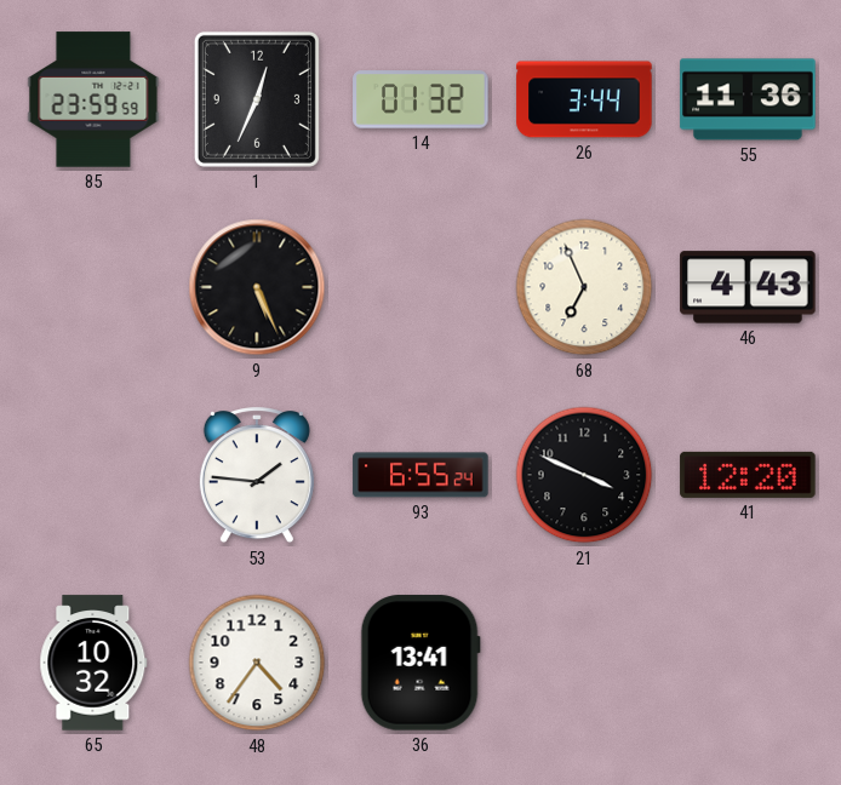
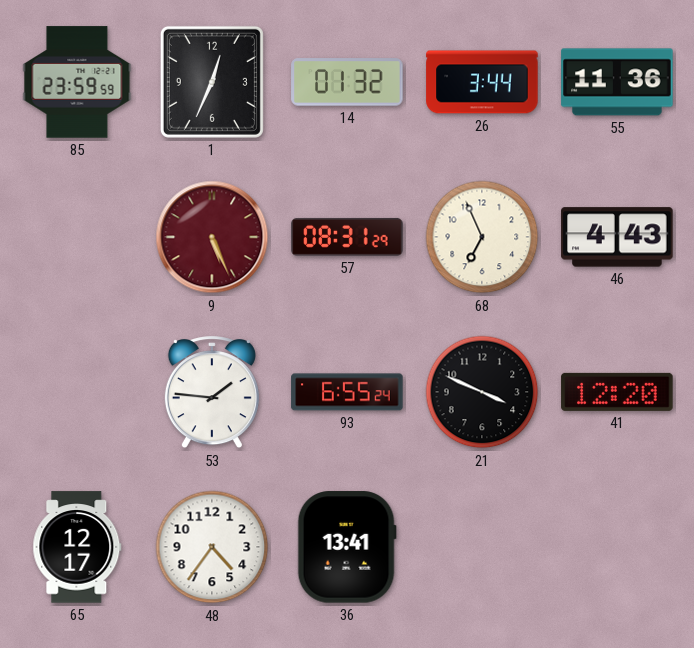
9 dial: black -> burgundy (212, 237)
57: none -> 08:31 (347, 237)
65: 10:32 -> 12:17 (77, 547)
